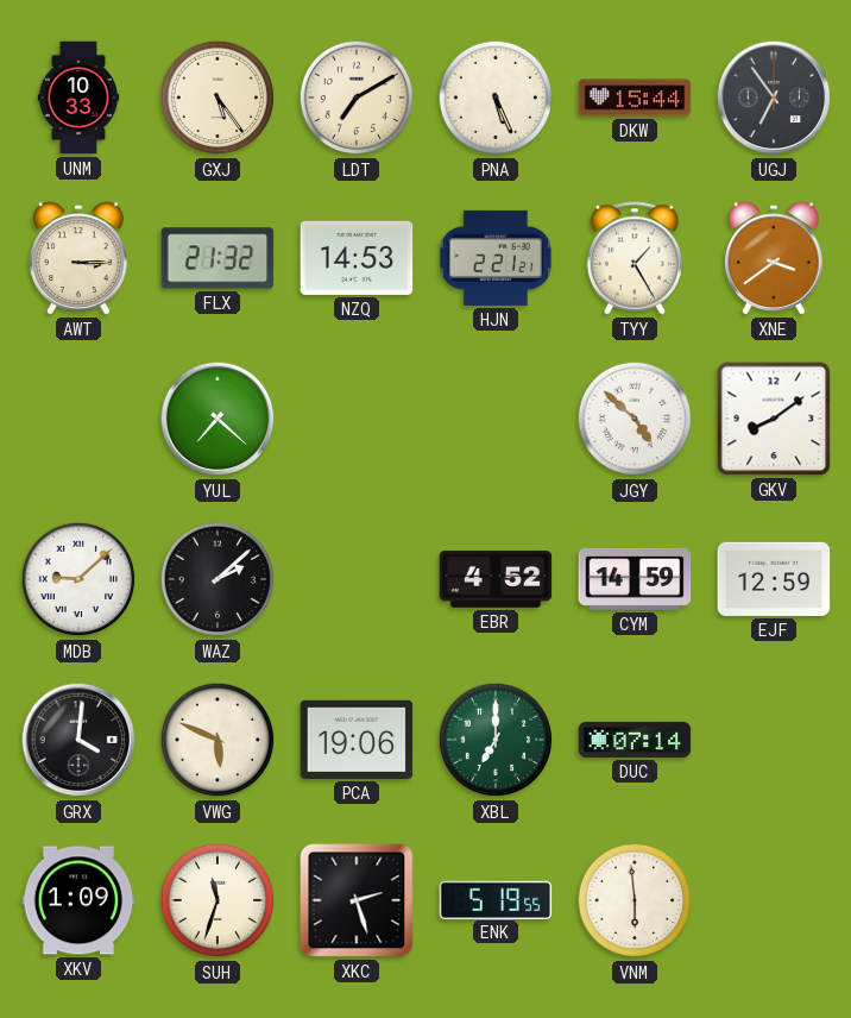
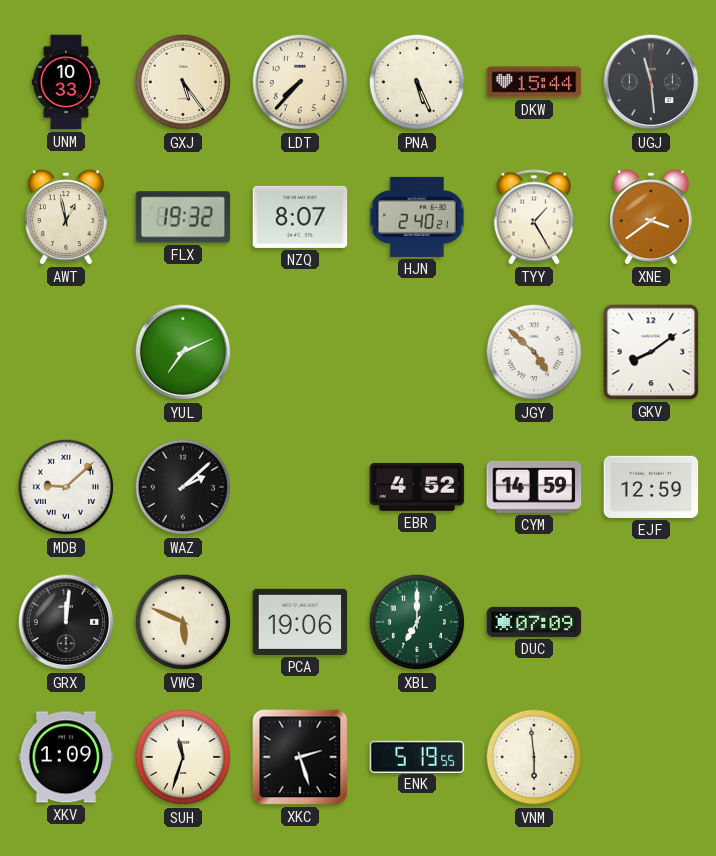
LDT: 7:10 -> 7:37 (300, 82)
UGJ: 6:54 -> 11:29 (651, 82)
AWT: 3:15 -> 12:58 (67, 217)
FLX: 21:32 -> 19:32 (183, 217)
NZQ: 14:53 -> 8:07 (300, 217)
HJN: 2:21 -> 2:40 (417, 217)
YUL: 7:22 -> 7:11 (183, 352)
GRX: 4:01 -> 12:01 (66, 622)
DUC: 07:14 -> 07:09 (534, 622)
